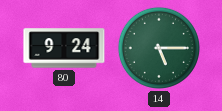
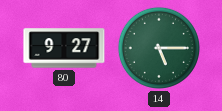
80: 9:24 -> 9:27 (64, 48)
